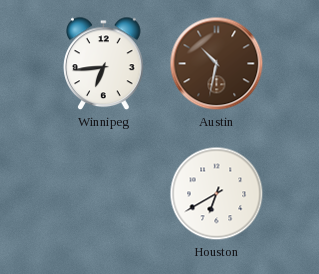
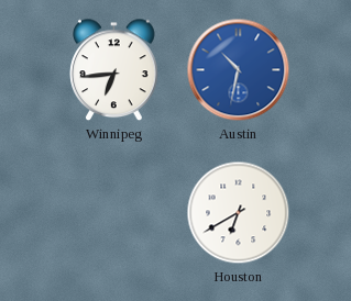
Austin dial: brown -> blue (239, 70)
